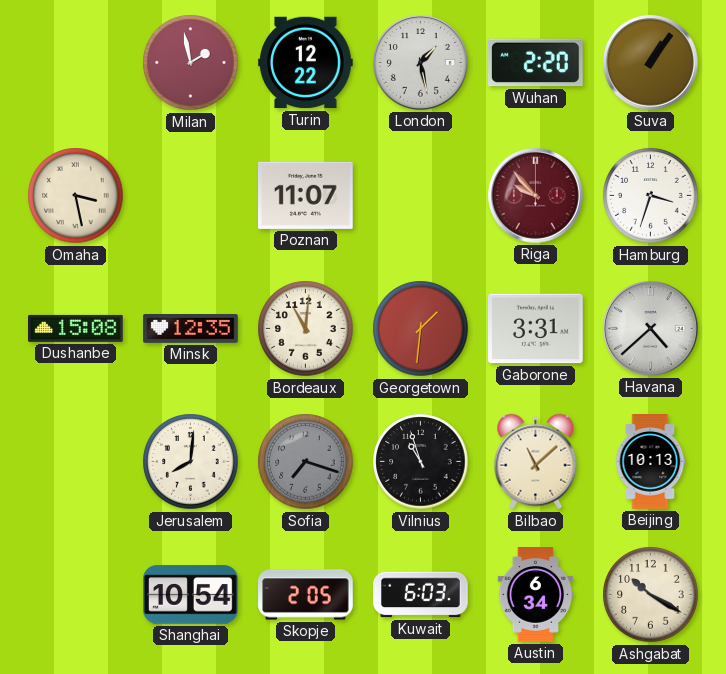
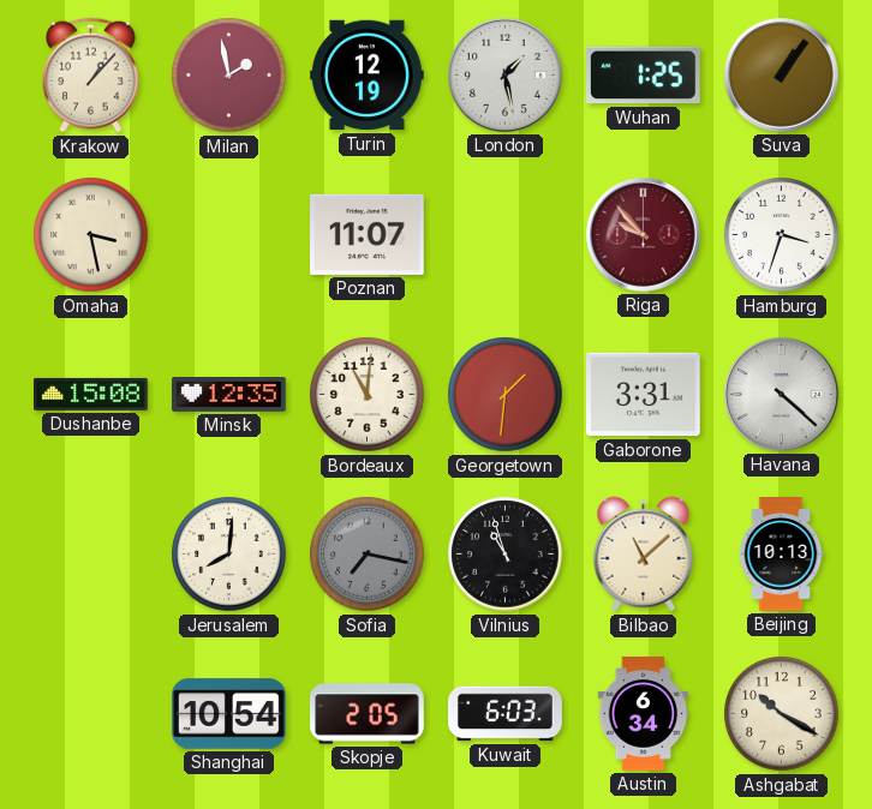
Krakow: none -> 1:07 (91, 76)
Turin: 12:22 -> 12:19 (368, 76)
Wuhan: 2:20 -> 1:25 (644, 76)
Havana: 4:38 -> 4:22 (782, 395)
Sofia: 7:18 -> 7:17 (368, 555)
